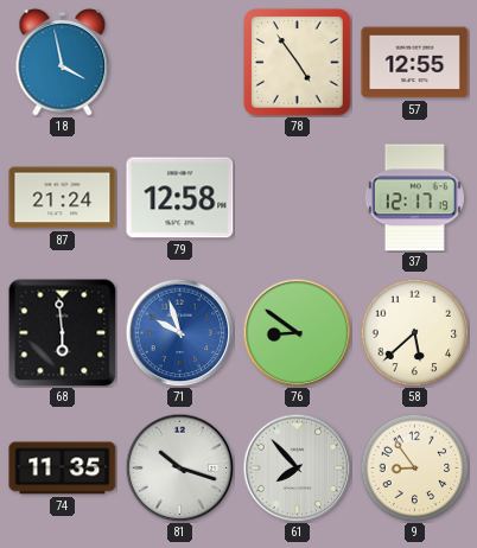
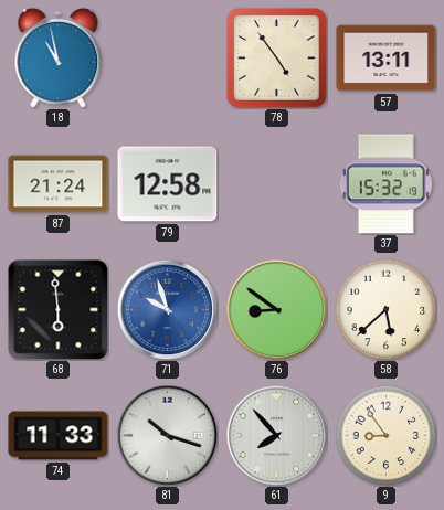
18: 3:58 -> 10:58 (59, 57)
57: 12:55 -> 13:11 (387, 59)
37: 12:17 -> 15:32 (385, 184)
74: 11:35 -> 11:33 (59, 436)
